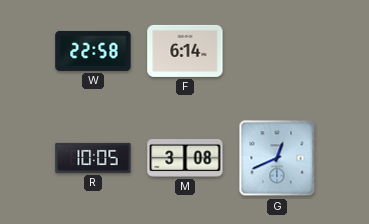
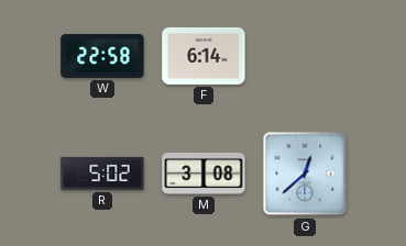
R: 10:05 -> 5:02 (102, 174)
G: 12:41 -> 12:38 (305, 174)
